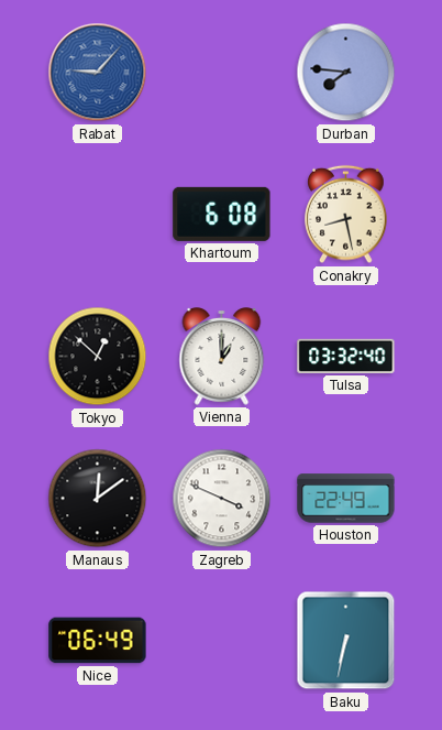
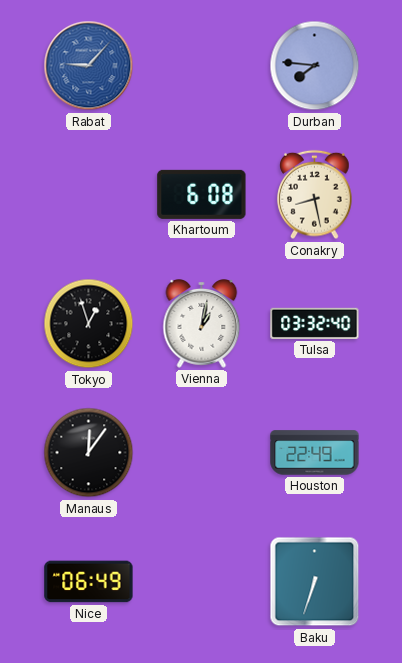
Tokyo: 12:52 -> 12:57 (89, 324)
Vienna: 1:00 -> 1:02 (202, 324)
Manaus: 12:09 -> 12:06 (89, 453)
Zagreb: 3:49 -> none (222, 499)
Baku: 6:32 -> 6:33 (315, 582)
